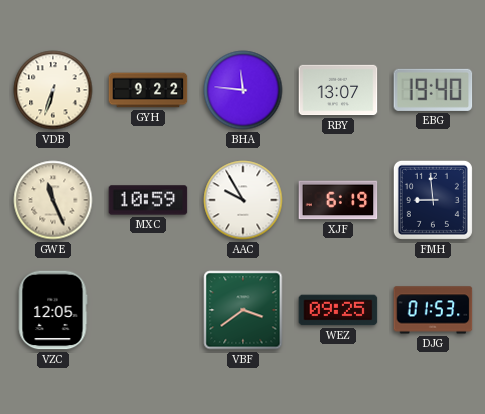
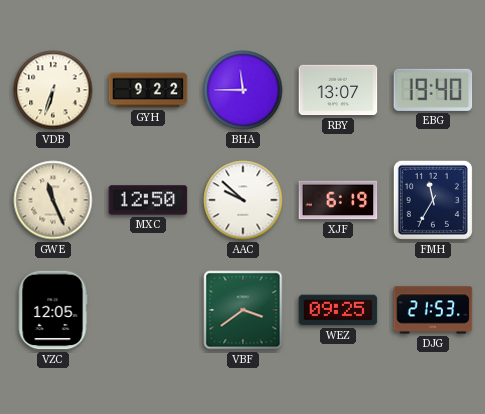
BHA: 11:46 -> 11:45 (243, 90)
MXC: 10:59 -> 12:50 (148, 200)
AAC: 9:55 -> 9:52 (243, 200)
FMH: 8:59 -> 11:35 (433, 200)
DJG: 01:53 -> 21:53 (433, 310)
